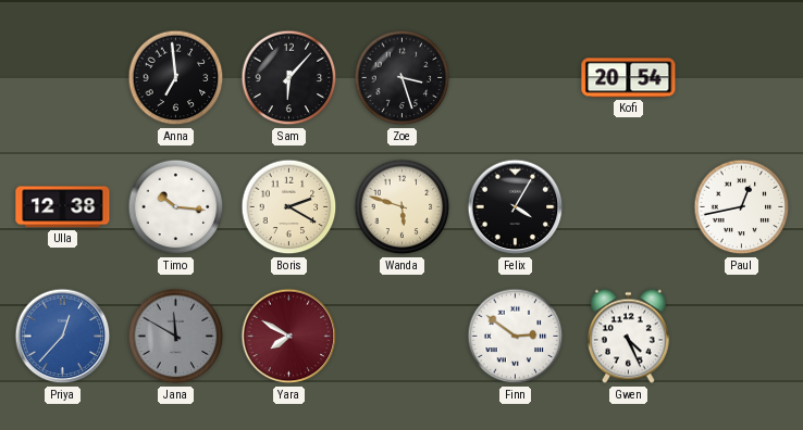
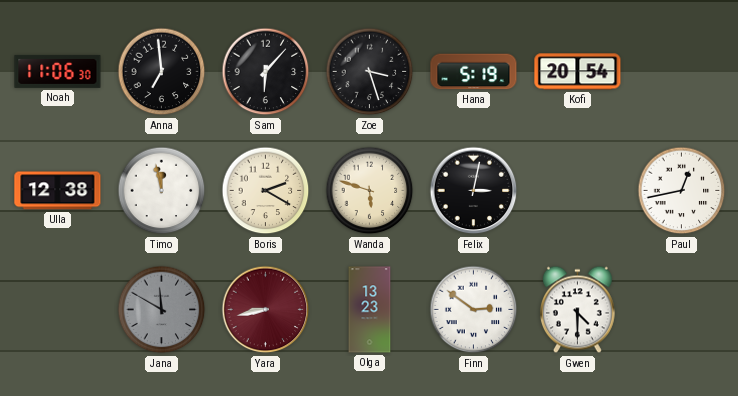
Noah: none -> 11:06 (58, 71)
Hana: none -> 5:19 (474, 72)
Timo: 10:16 -> 11:58 (162, 191)
Felix: 4:05 -> 3:02 (474, 191)
Priya: 12:37 -> none (63, 337)
Yara: 7:50 -> 8:43 (266, 310)
Olga: none -> 13:23 (370, 310)
Gwen: 4:26 -> 4:30 (577, 310)
